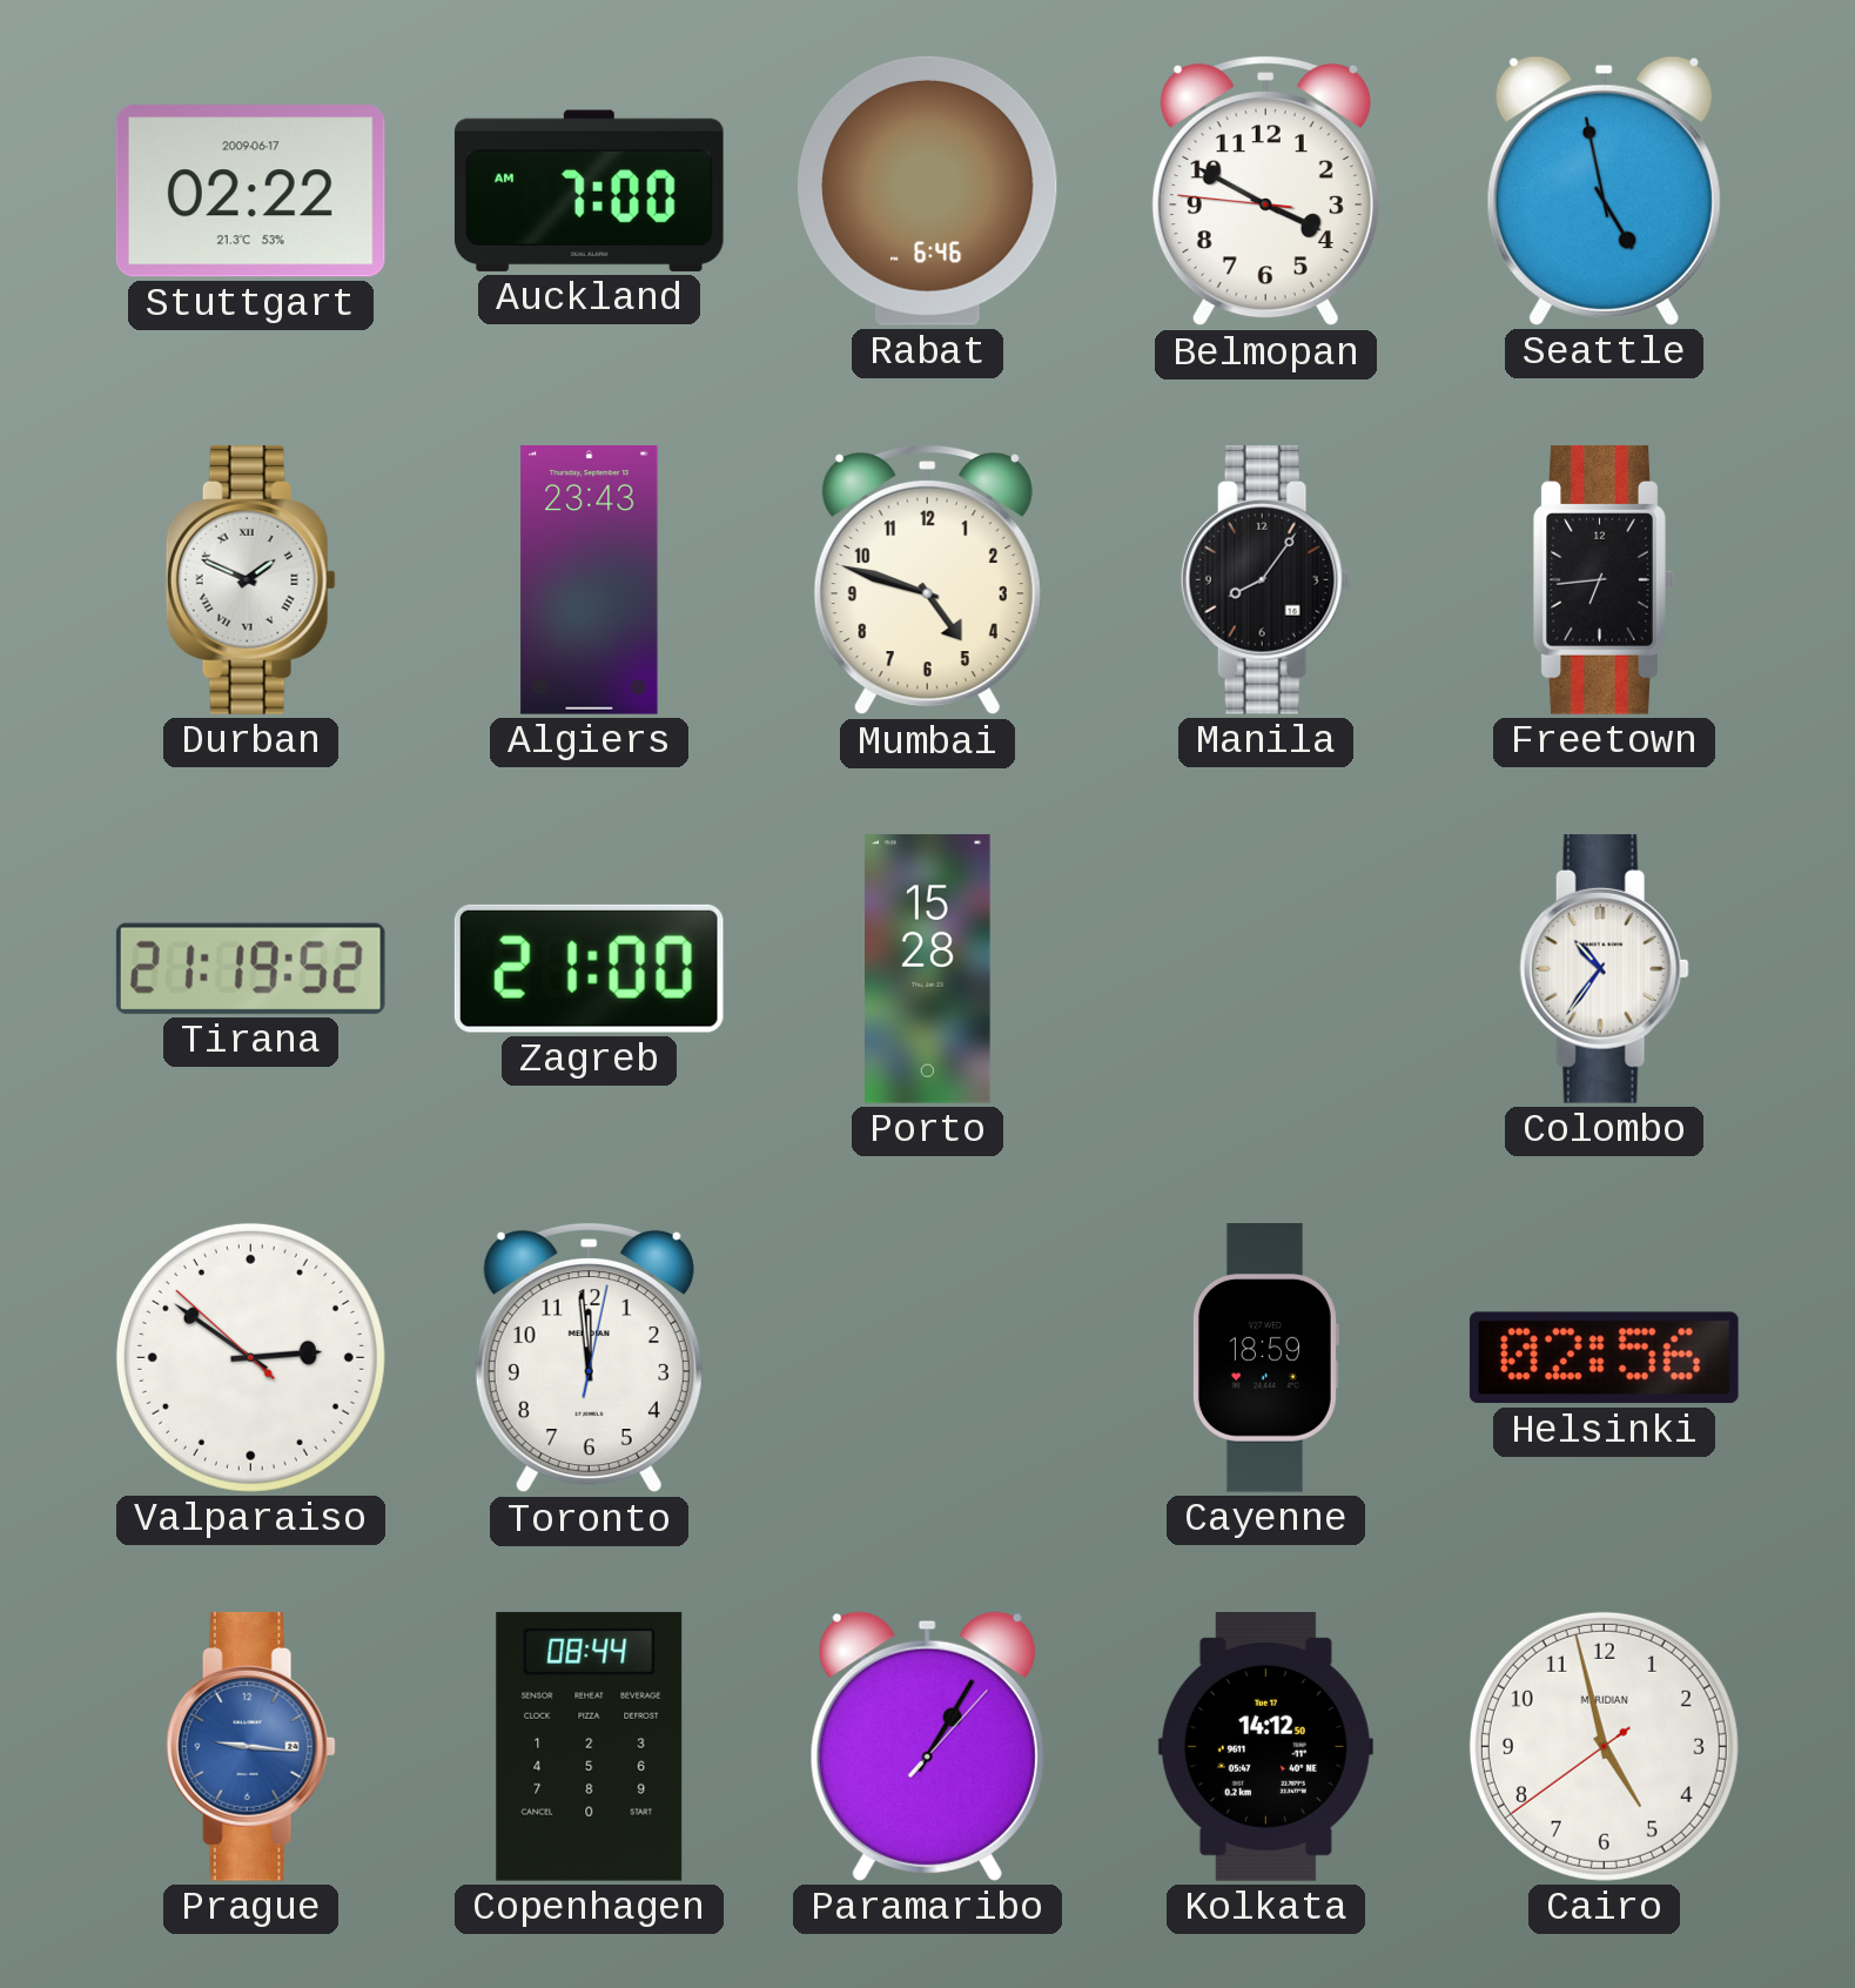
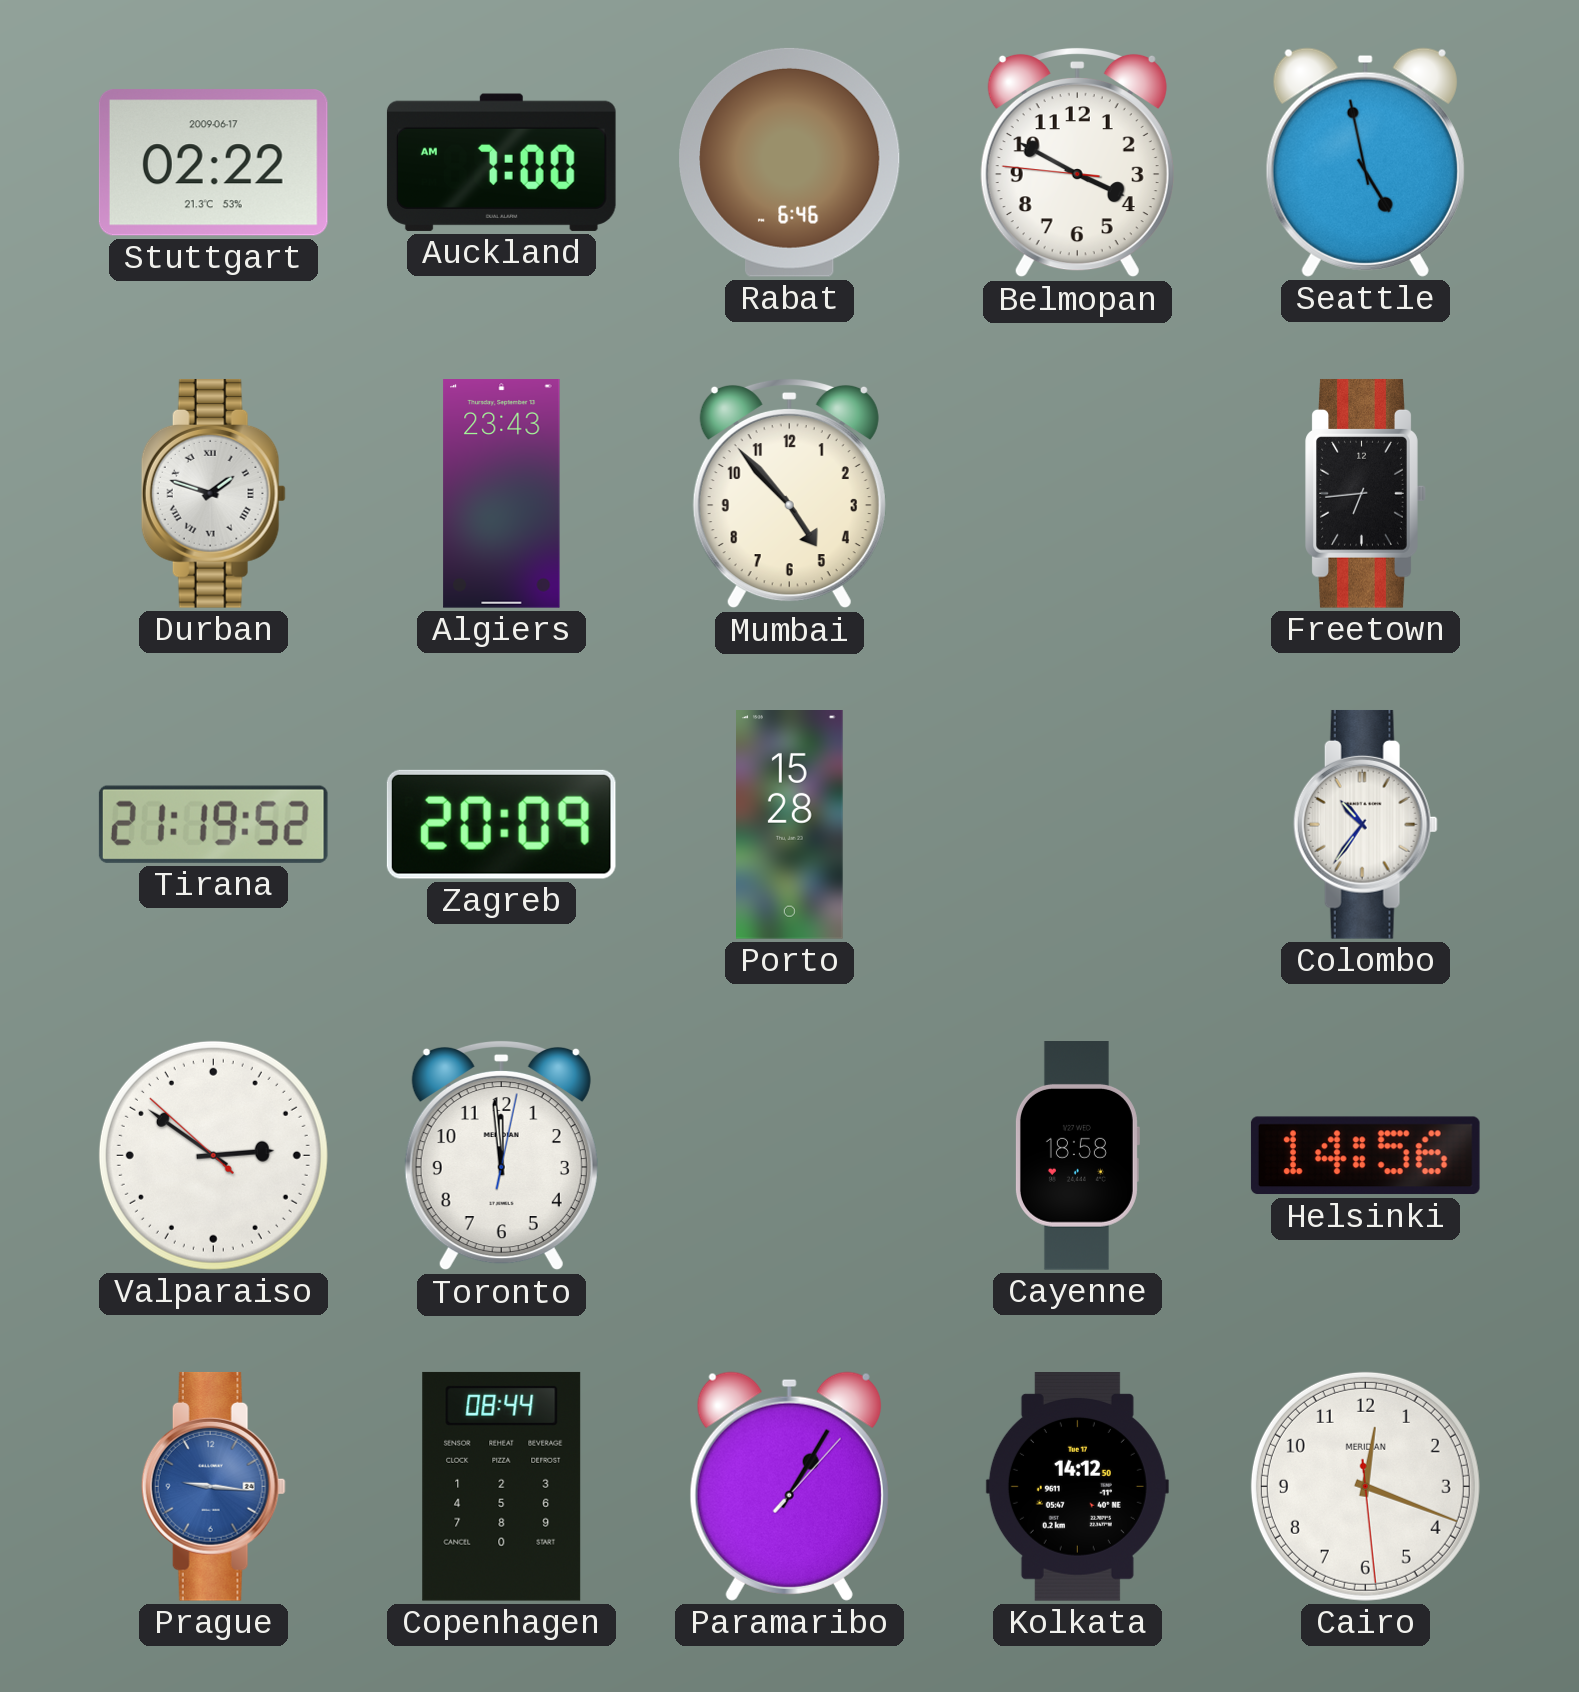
Durban: 1:49 -> 1:48 (213, 493)
Mumbai: 4:48 -> 4:53 (789, 493)
Manila: 8:06 -> none (1265, 579)
Zagreb: 21:00 -> 20:09 (501, 824)
Cayenne: 18:59 -> 18:58 (1077, 1156)
Helsinki: 02:56 -> 14:56 (1365, 1156)
Cairo: 4:57 -> 12:18 (1365, 1486)
